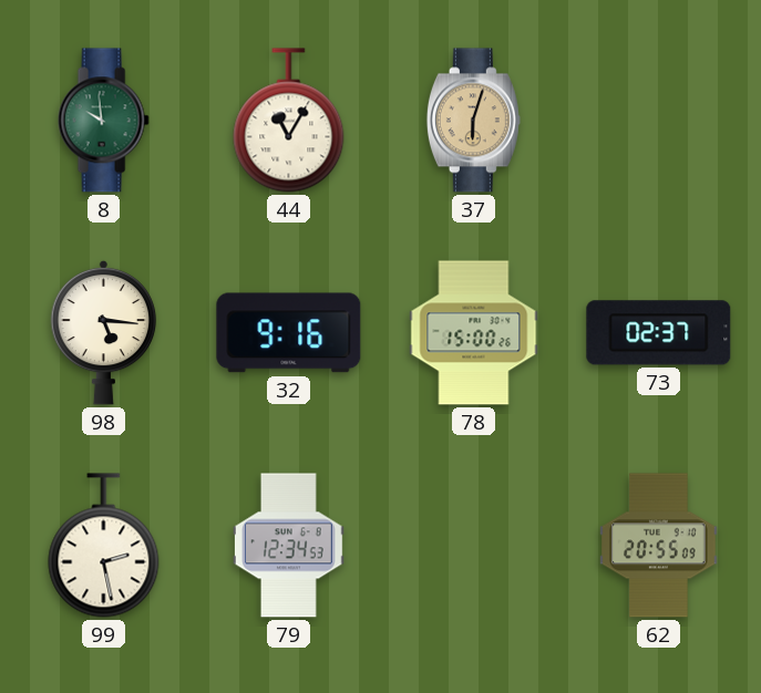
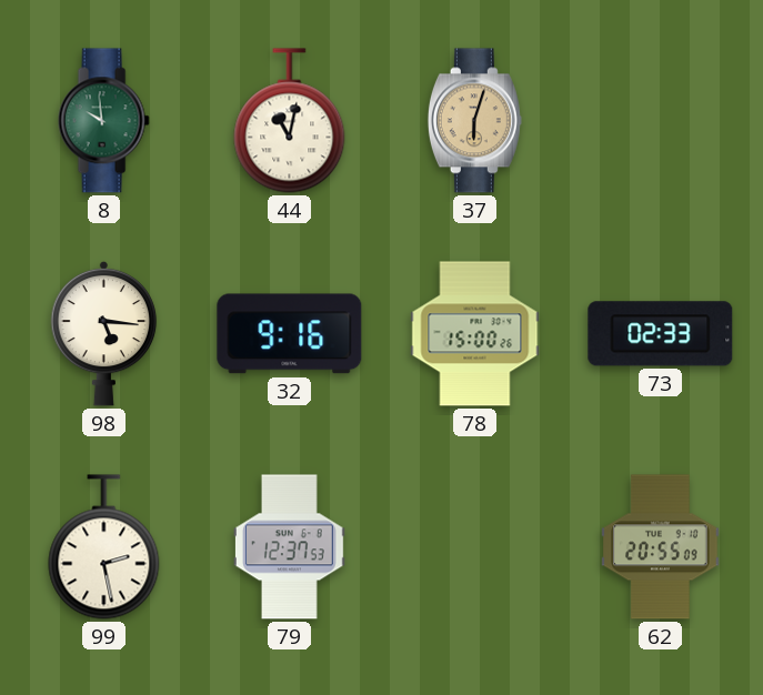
44: 11:05 -> 11:02 (290, 121)
73: 02:37 -> 02:33 (661, 334)
79: 12:34 -> 12:37 (290, 547)
